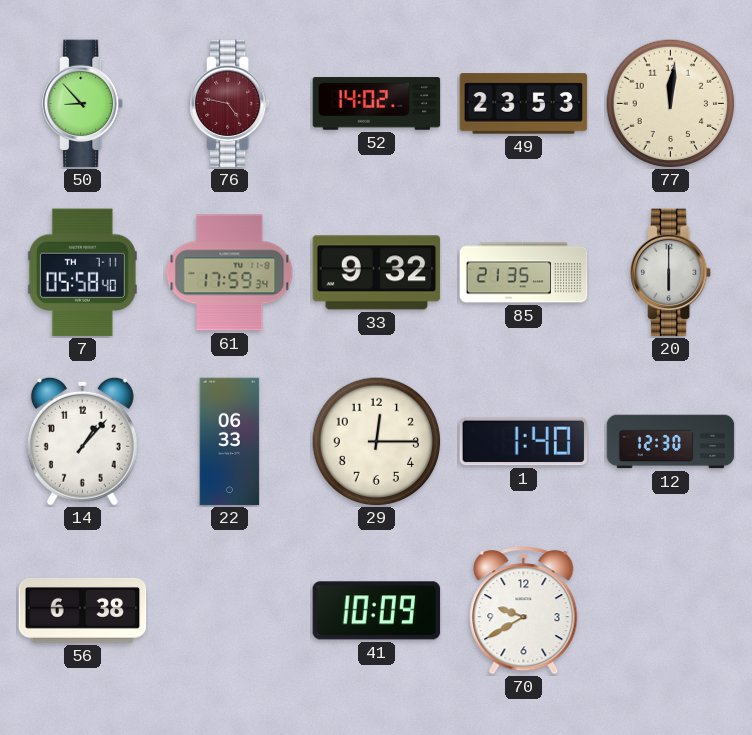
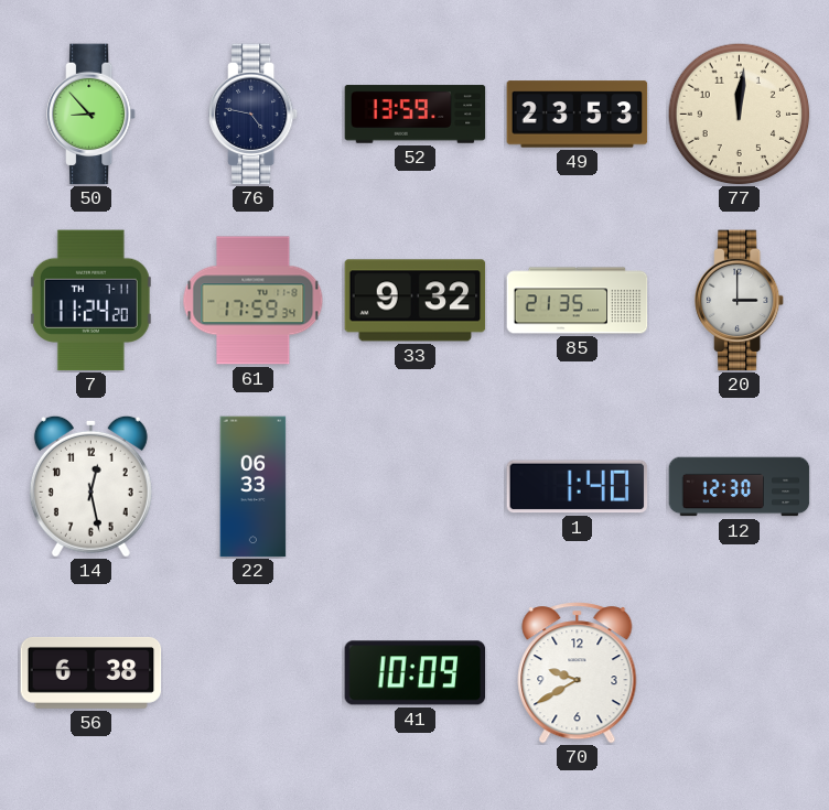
76 dial: burgundy -> navy (255, 115)
52: 14:02 -> 13:59 (416, 115)
7: 05:58 -> 11:24 (90, 301)
20: 6:00 -> 3:00 (741, 301)
14: 1:07 -> 12:28 (90, 486)
29: 12:15 -> none (376, 441)
